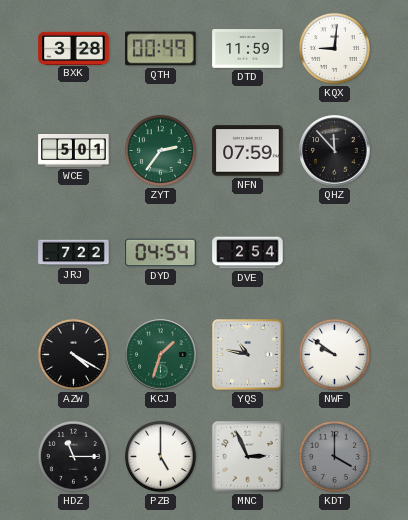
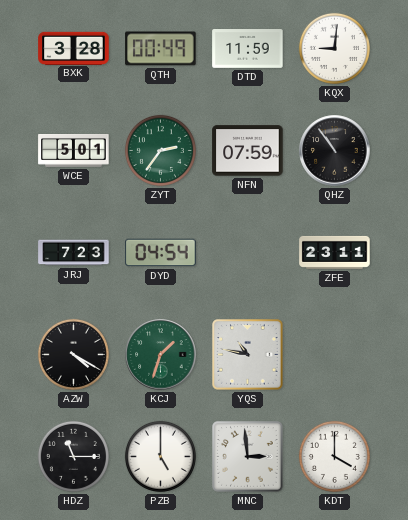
QHZ: 11:53 -> 10:54 (335, 151)
JRJ: 7:22 -> 7:23 (74, 253)
DVE: 2:54 -> none (248, 253)
ZFE: none -> 23:11 (335, 252)
NWF: 9:51 -> none (334, 354)
MNC: 2:56 -> 2:59 (248, 457)
KDT dial: grey -> white (334, 456)
